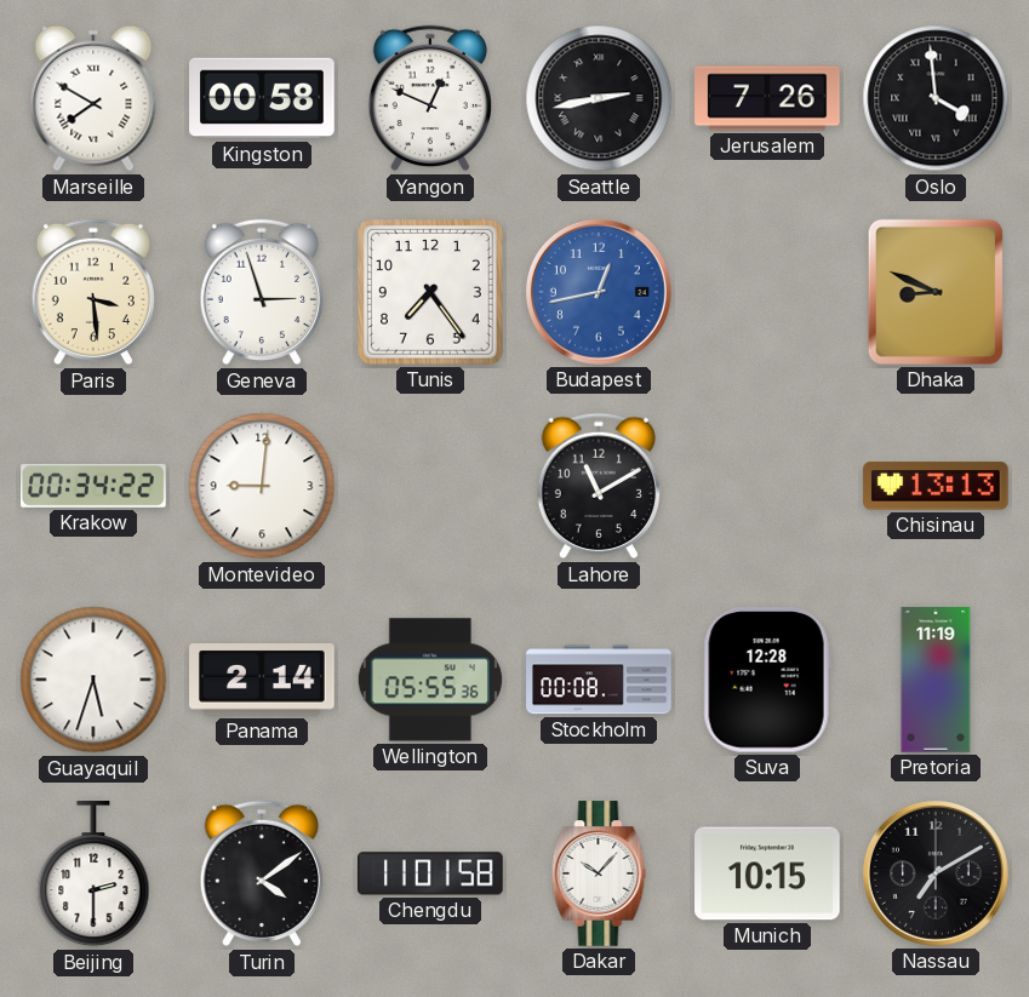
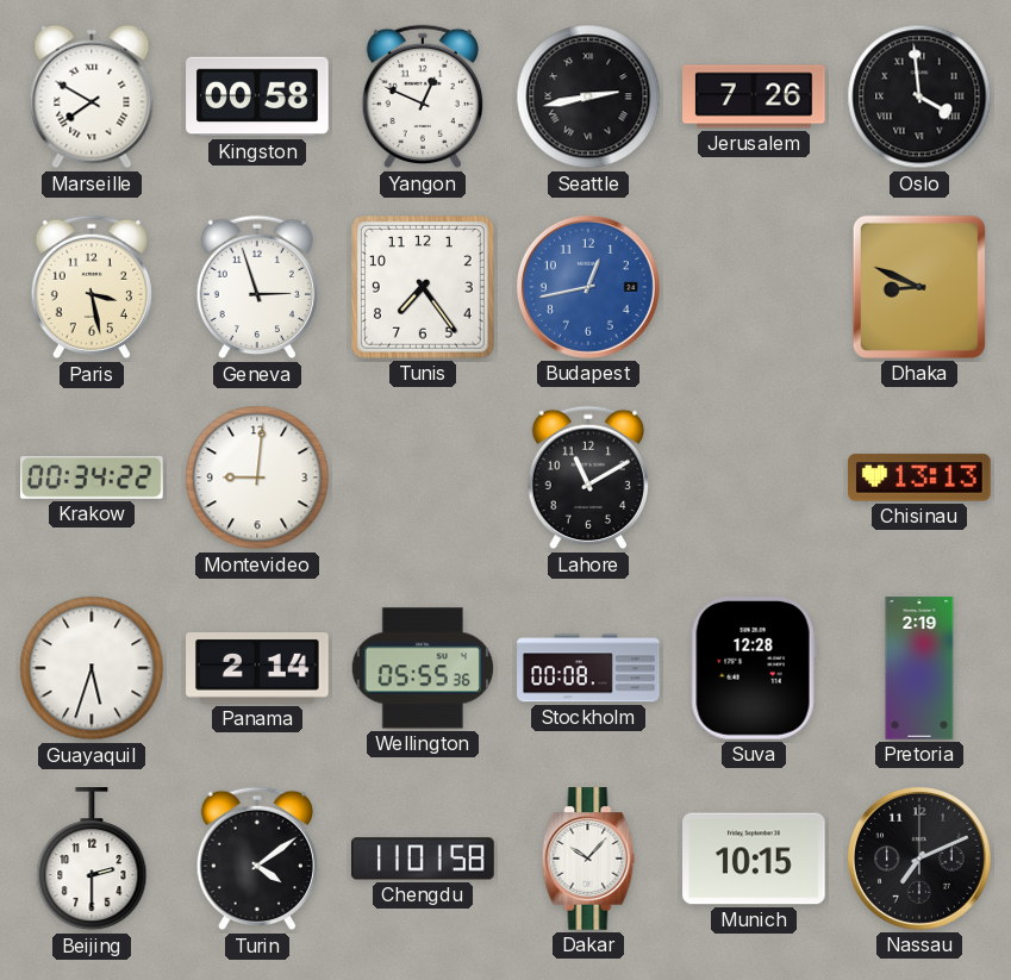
Paris: 3:29 -> 3:28 (91, 287)
Pretoria: 11:19 -> 2:19 (919, 668)
Nassau: 7:10 -> 7:11 (919, 859)
